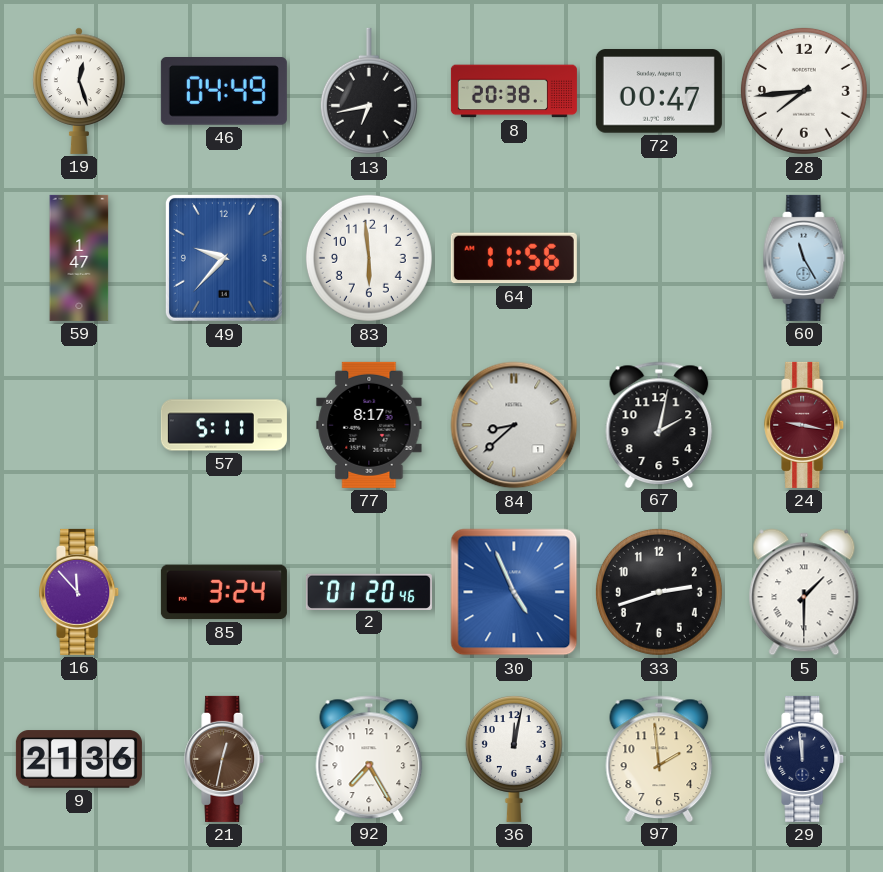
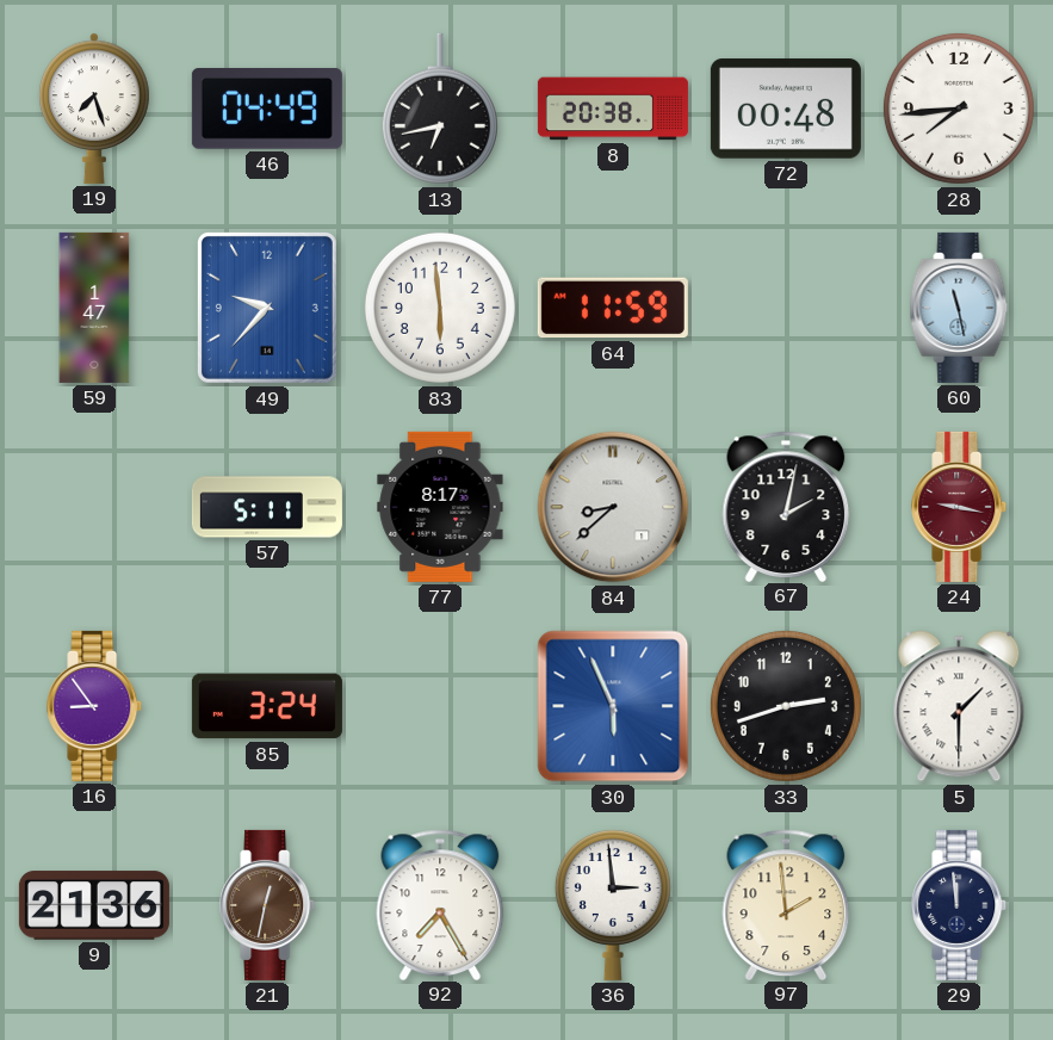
19: 12:27 -> 7:27 (94, 109)
72: 00:47 -> 00:48 (786, 109)
64: 11:56 -> 11:59 (613, 308)
60: 11:25 -> 11:28 (959, 308)
16: 11:53 -> 8:54 (95, 706)
2: 01:20 -> none (369, 591)
30: 4:56 -> 5:56 (613, 706)
36: 12:02 -> 2:59 (613, 905)
